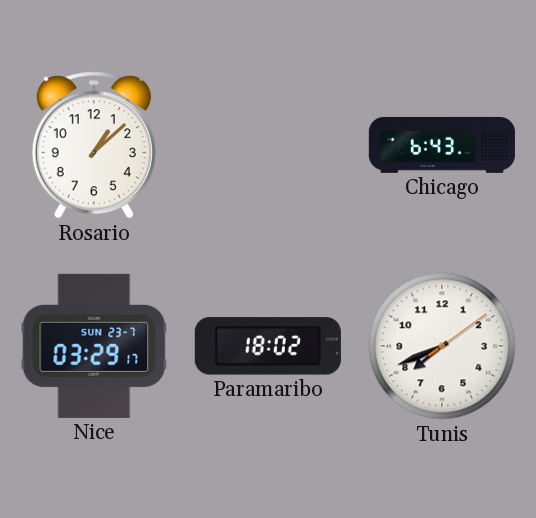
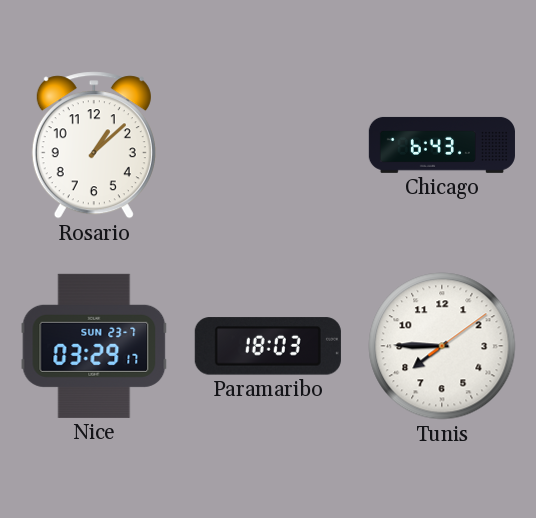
Paramaribo: 18:02 -> 18:03 (268, 346)
Tunis: 7:41 -> 7:45 (442, 346)
